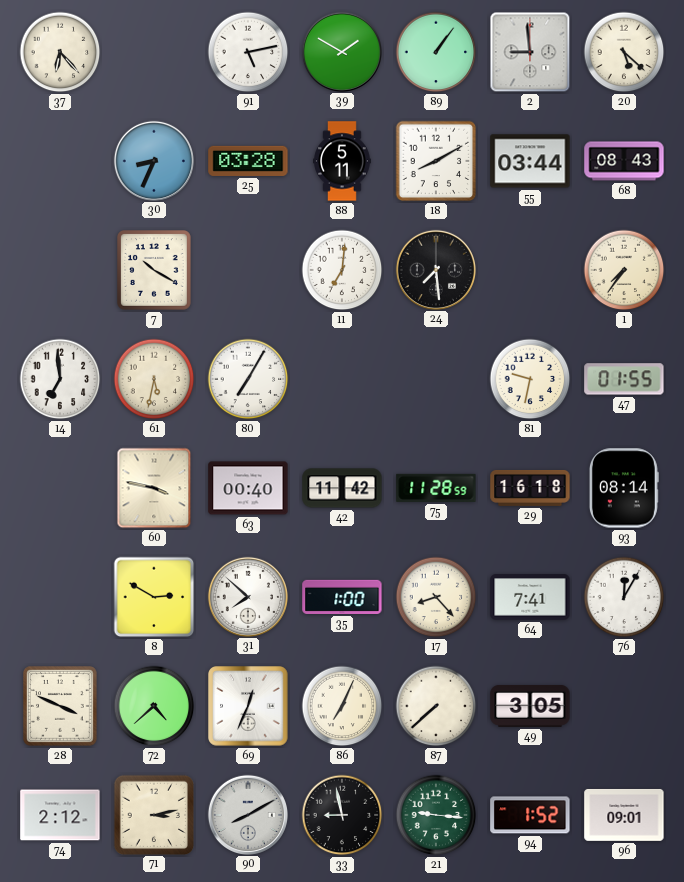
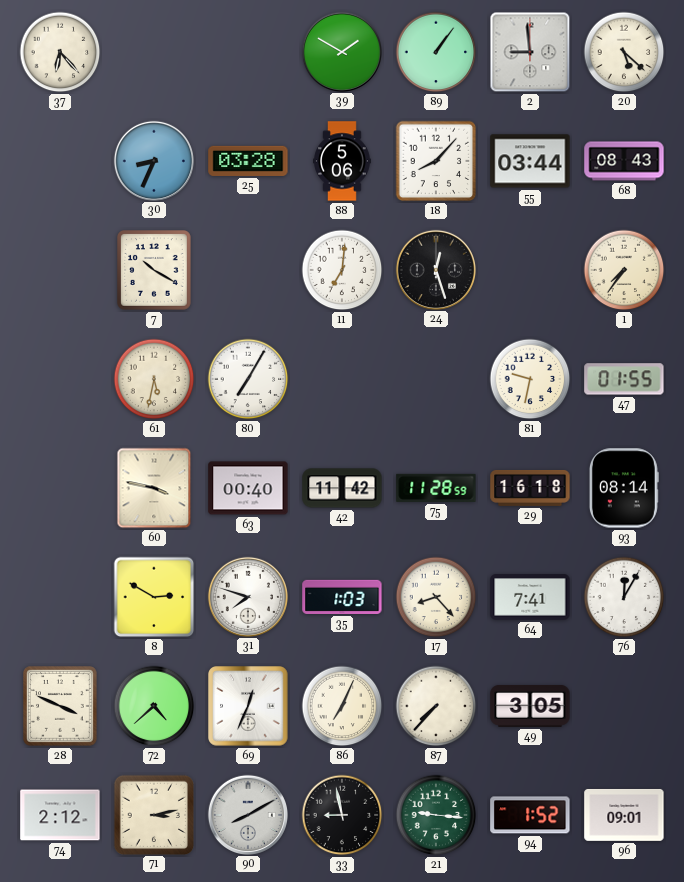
91: 5:13 -> none (248, 52)
88: 5:11 -> 5:06 (342, 161)
18: 8:10 -> 8:07 (436, 161)
24: 7:29 -> 12:27 (435, 269)
14: 6:59 -> none (60, 379)
31: 7:52 -> 7:48 (247, 596)
35: 1:00 -> 1:03 (342, 597)
87: 7:38 -> 7:37 (436, 706)
